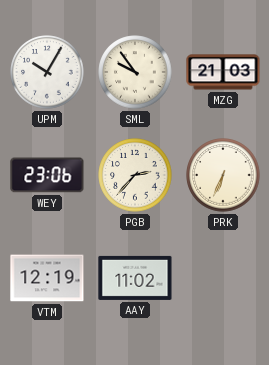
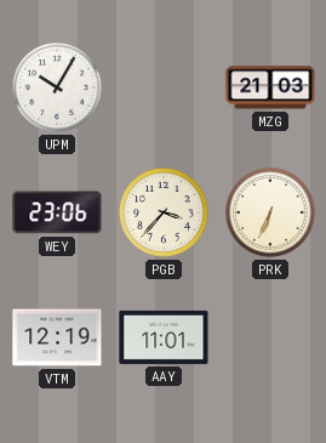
SML: 9:54 -> none (135, 72)
PGB: 2:37 -> 3:37 (164, 212)
AAY: 11:02 -> 11:01 (164, 337)
